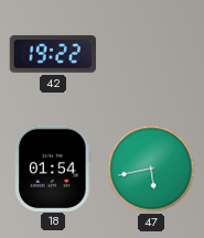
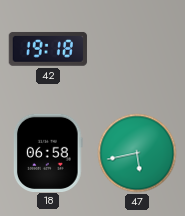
42: 19:22 -> 19:18 (48, 49)
18: 01:54 -> 06:58 (48, 152)
